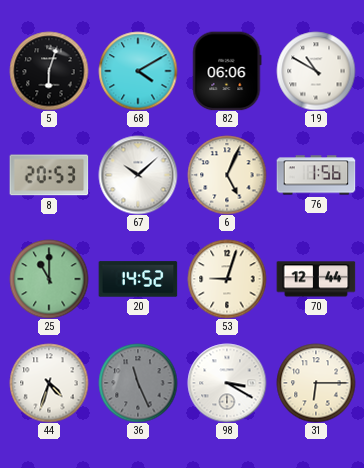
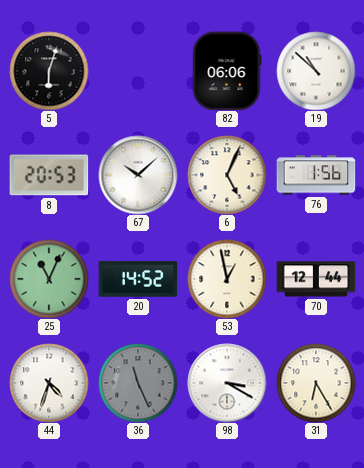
68: 4:10 -> none (138, 71)
19: 10:50 -> 10:52 (316, 71)
25: 11:00 -> 11:04 (49, 279)
53: 9:03 -> 12:58 (227, 279)
31: 6:15 -> 6:25 (316, 383)
